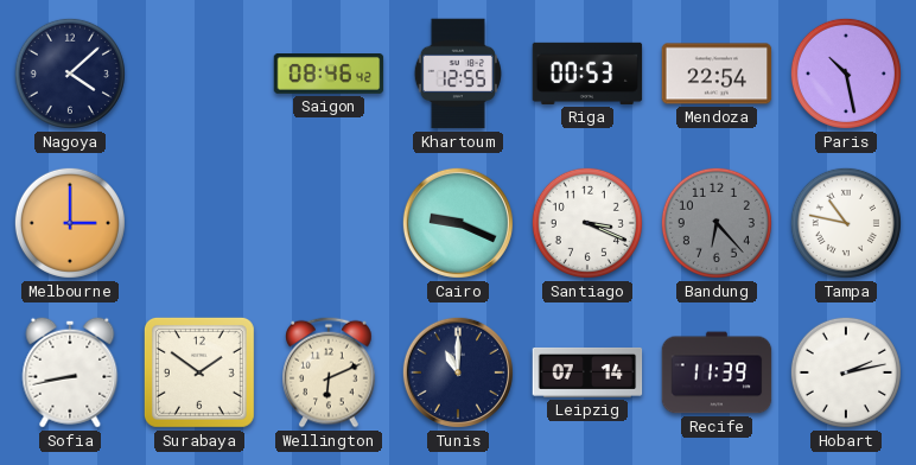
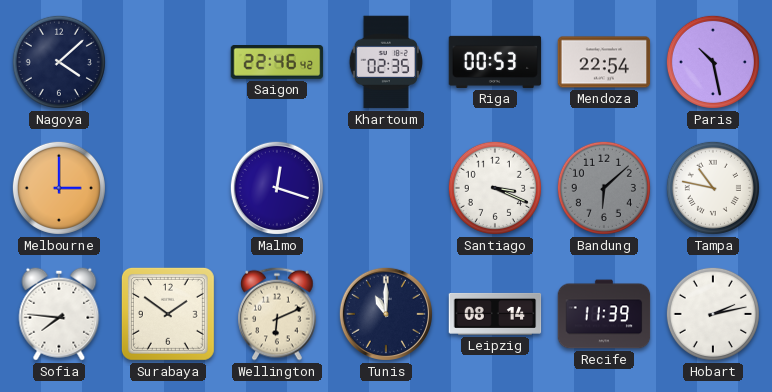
Saigon: 08:46 -> 22:46 (277, 63)
Khartoum: 12:55 -> 02:35 (385, 62)
Malmo: none -> 12:18 (277, 188)
Cairo: 9:19 -> none (458, 223)
Bandung: 6:23 -> 6:08 (604, 188)
Sofia: 8:43 -> 7:46 (59, 314)
Leipzig: 07:14 -> 08:14 (495, 314)
